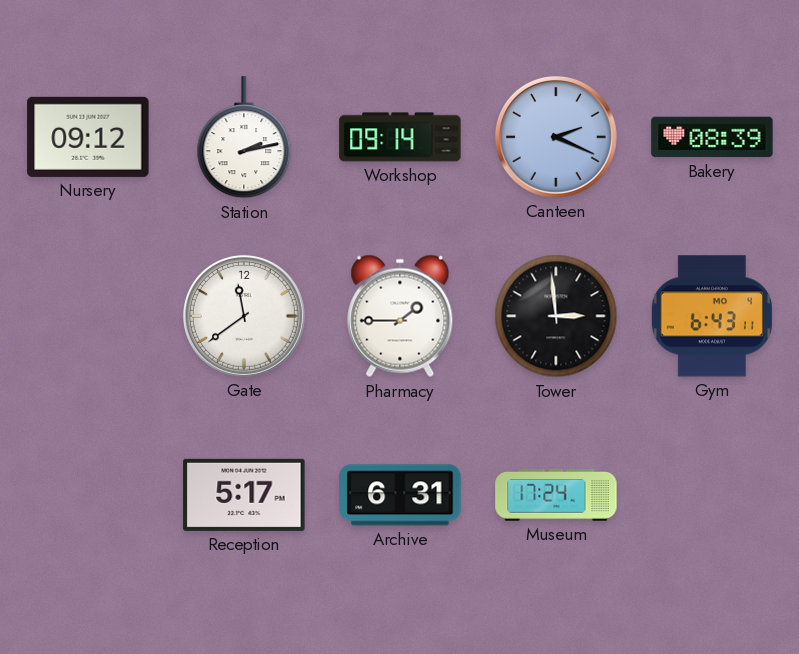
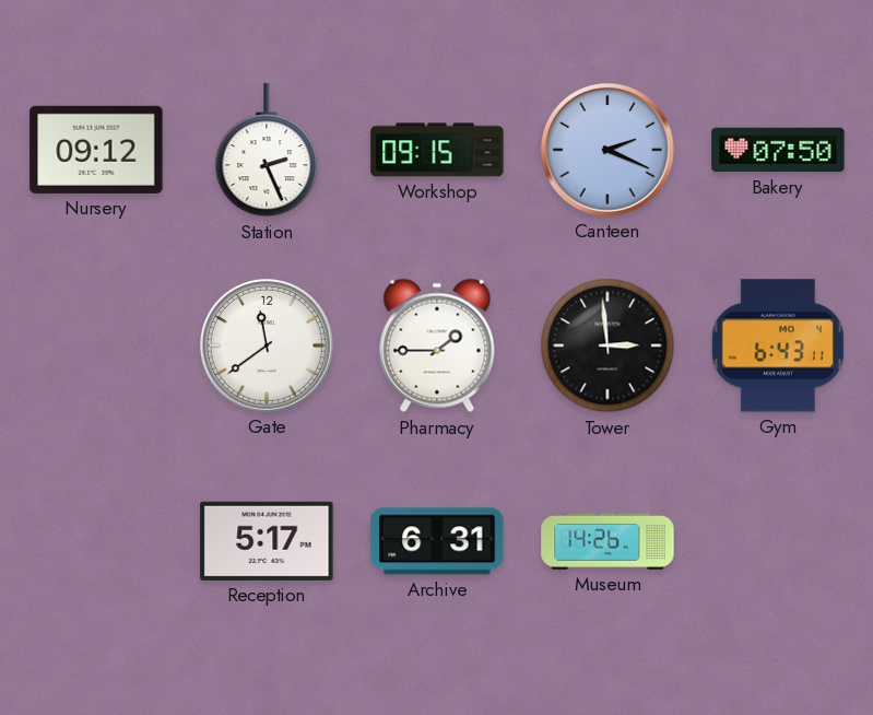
Station: 2:13 -> 2:26 (267, 151)
Workshop: 09:14 -> 09:15 (437, 150)
Bakery: 08:39 -> 07:50 (778, 150)
Museum: 17:24 -> 14:26 (607, 542)
